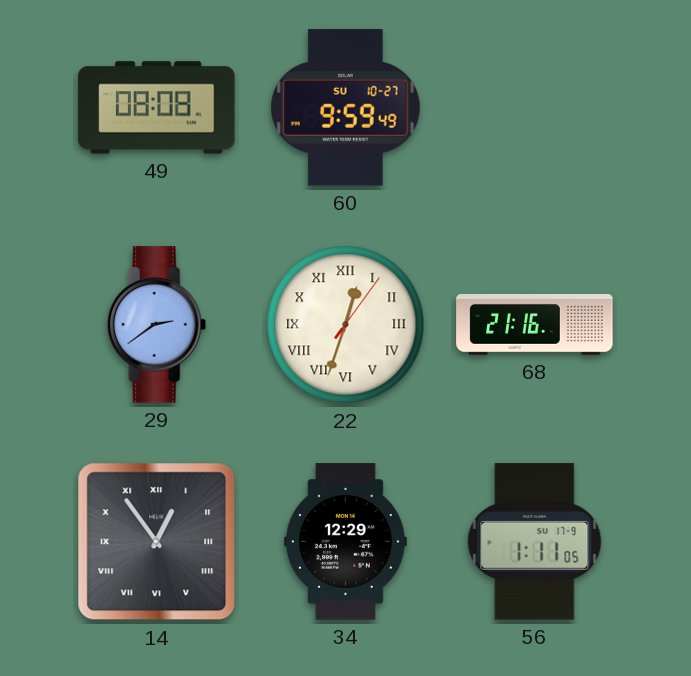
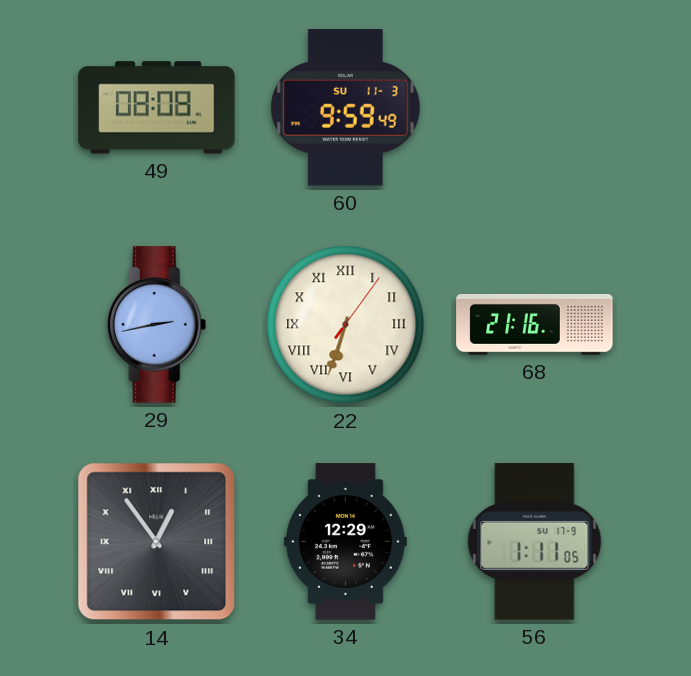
60 date: SU 10-27 -> SU 11-3 (346, 108)
29: 2:39 -> 2:43 (157, 325)
22: 12:33 -> 6:33 (346, 325)
